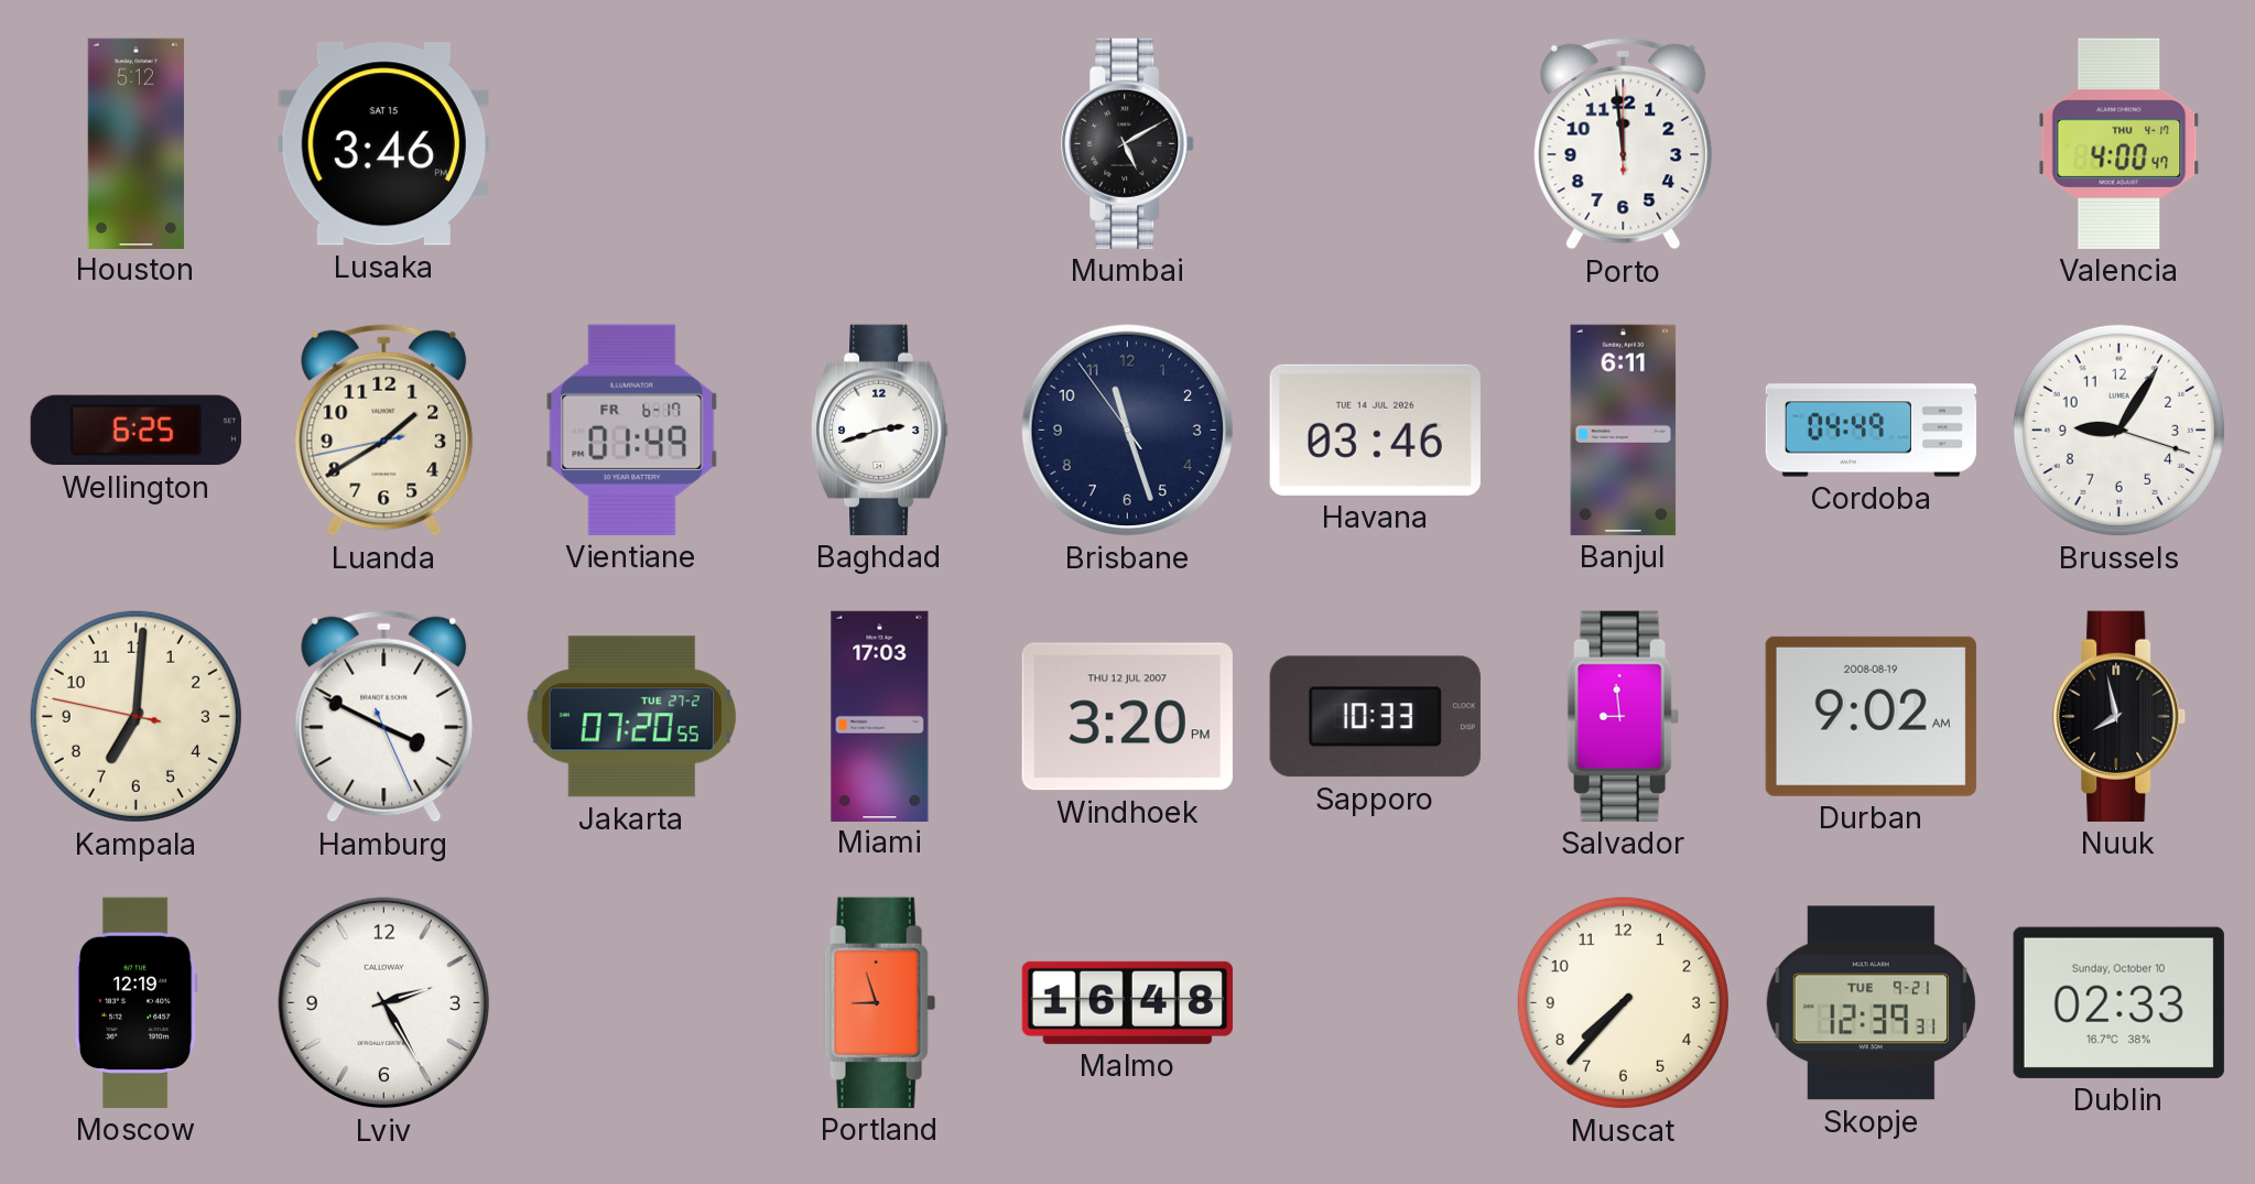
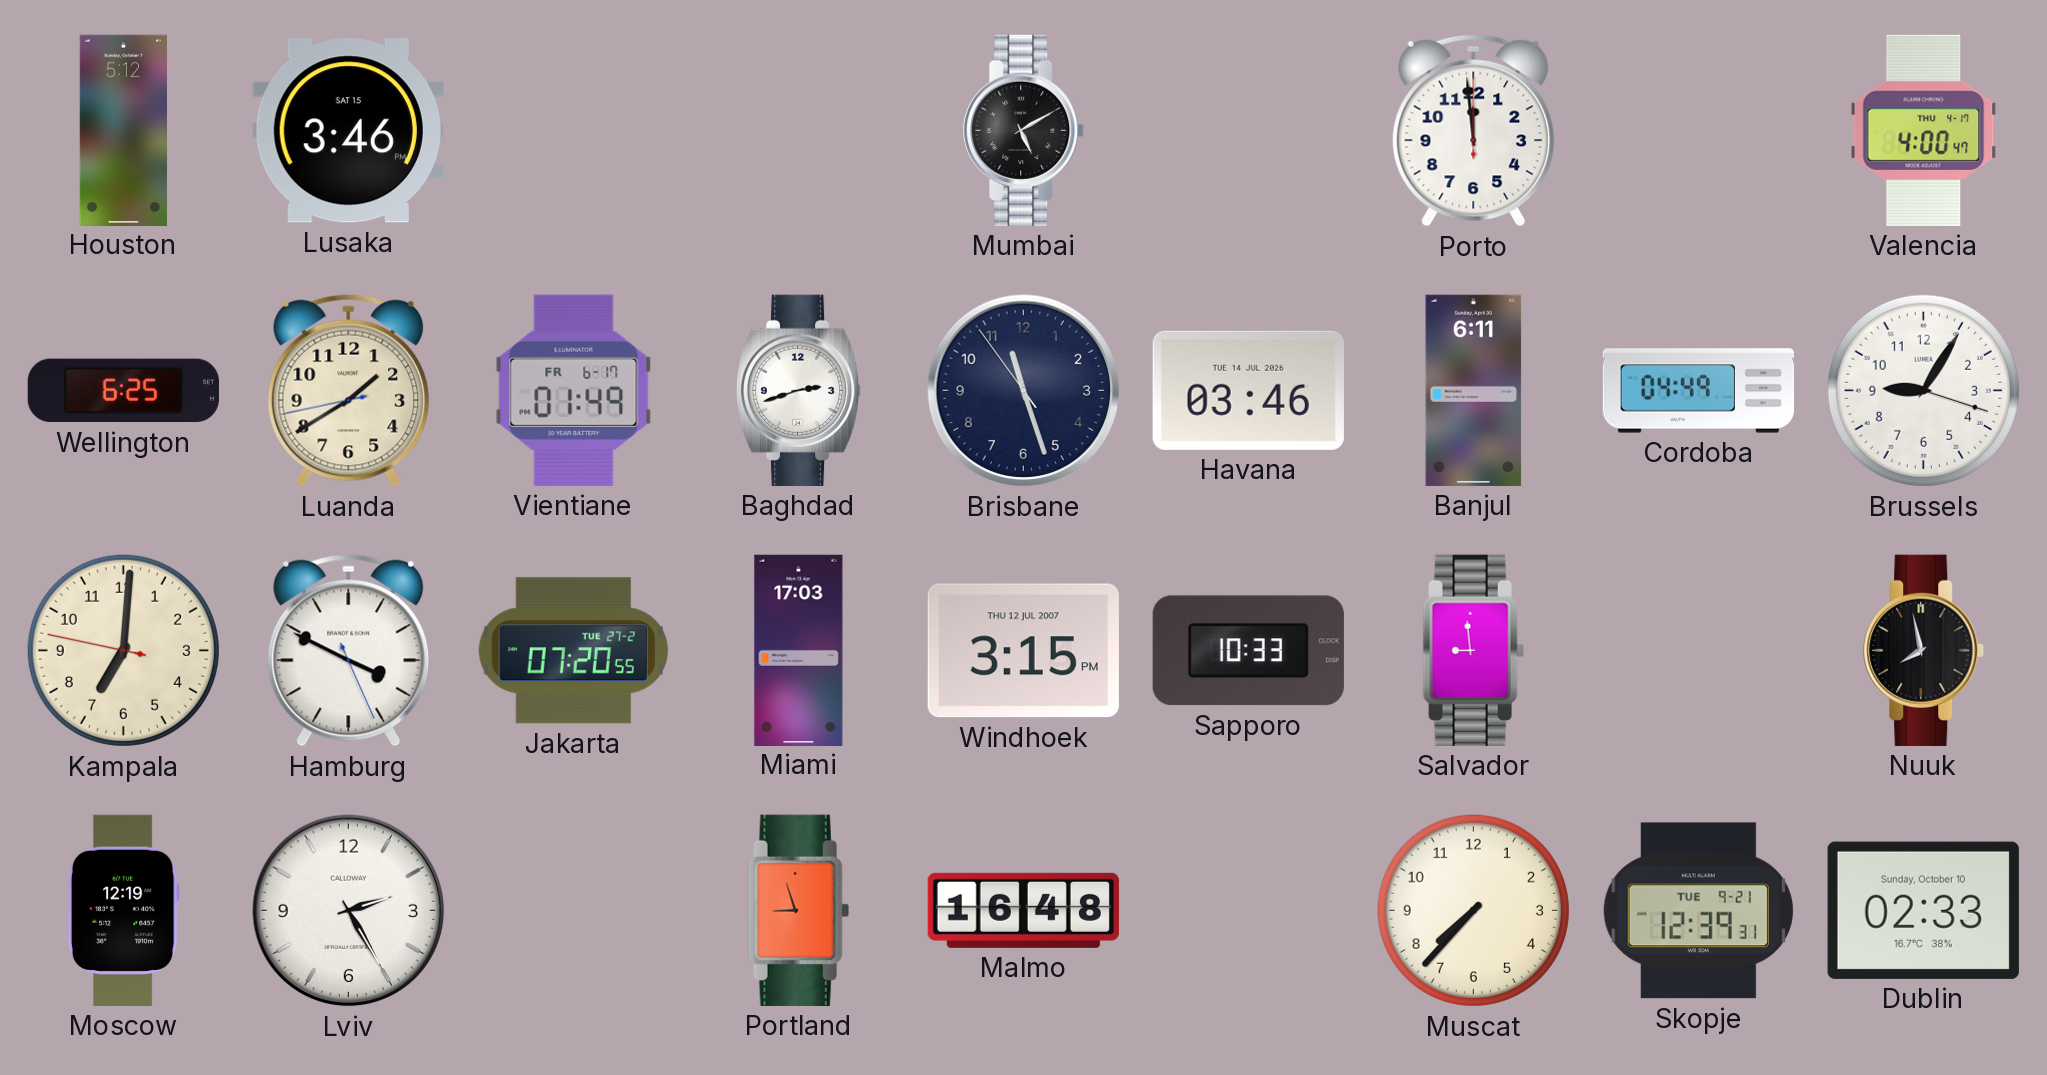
Windhoek: 3:20 -> 3:15 (1023, 651)
Durban: 9:02 -> none (1871, 716)
